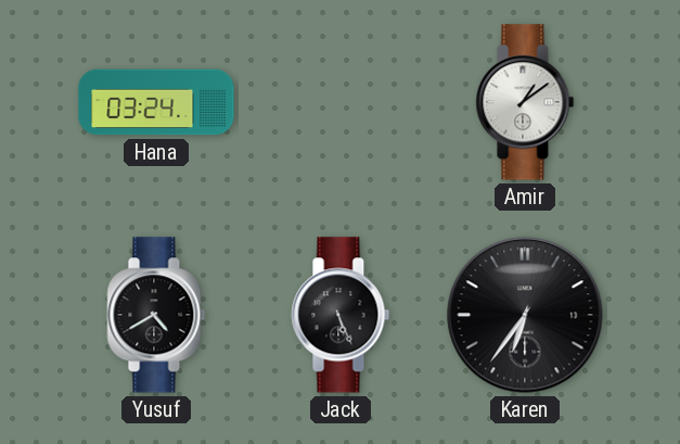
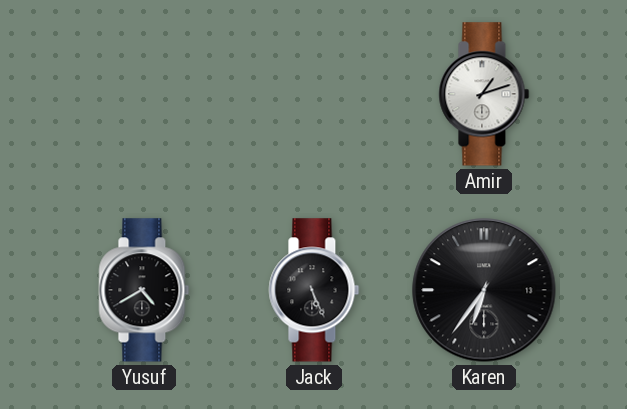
Hana: 03:24 -> none (156, 102)
Amir: 1:09 -> 1:12 (484, 94)
